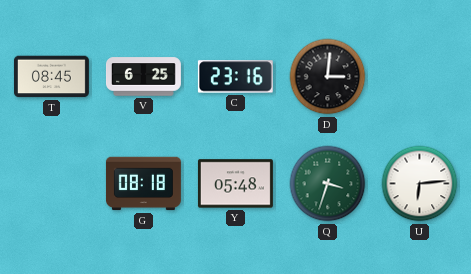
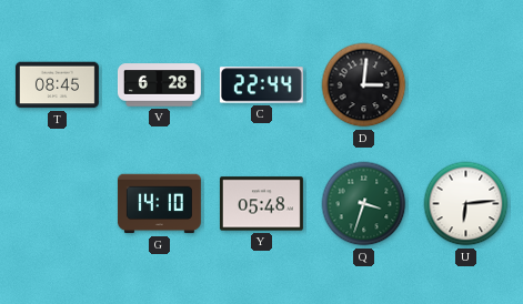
V: 6:25 -> 6:28 (159, 85)
C: 23:16 -> 22:44 (261, 85)
G: 08:18 -> 14:10 (159, 204)
